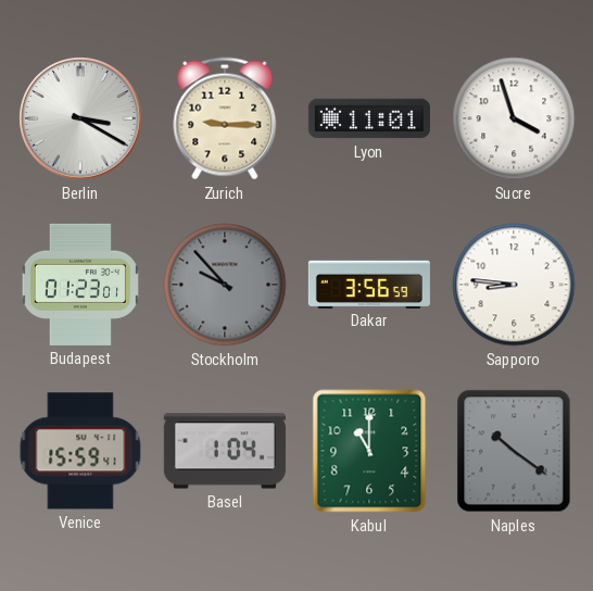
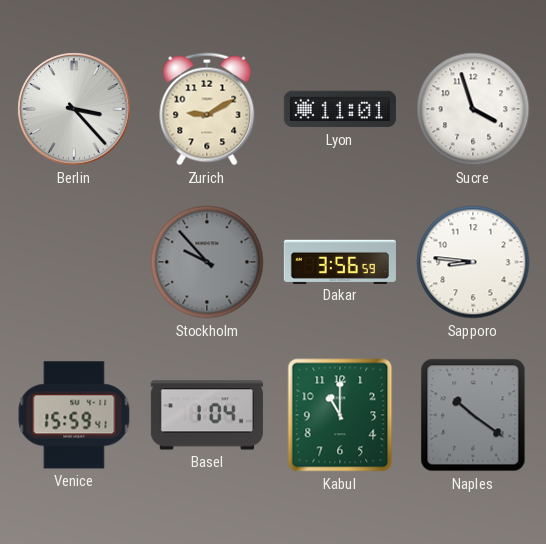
Berlin: 3:20 -> 3:23 (74, 109)
Zurich: 9:15 -> 9:10 (207, 109)
Budapest: 01:23 -> none (80, 285)
